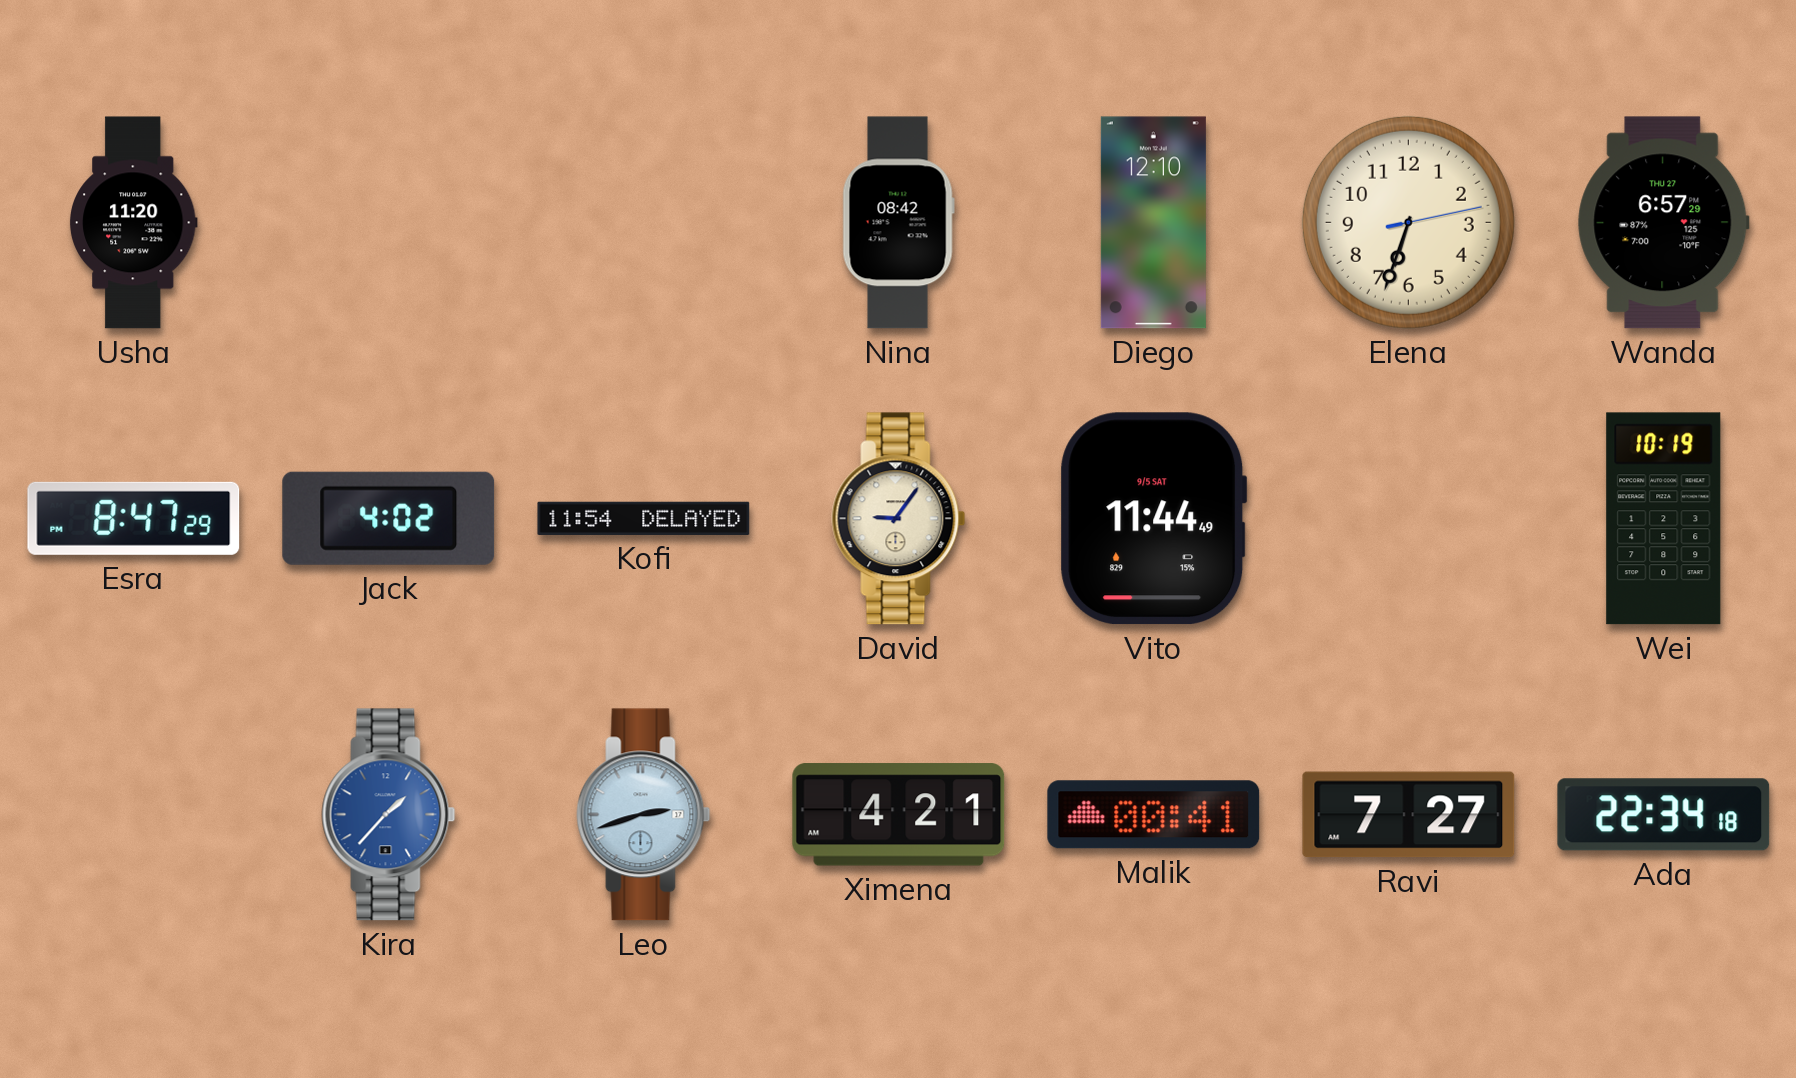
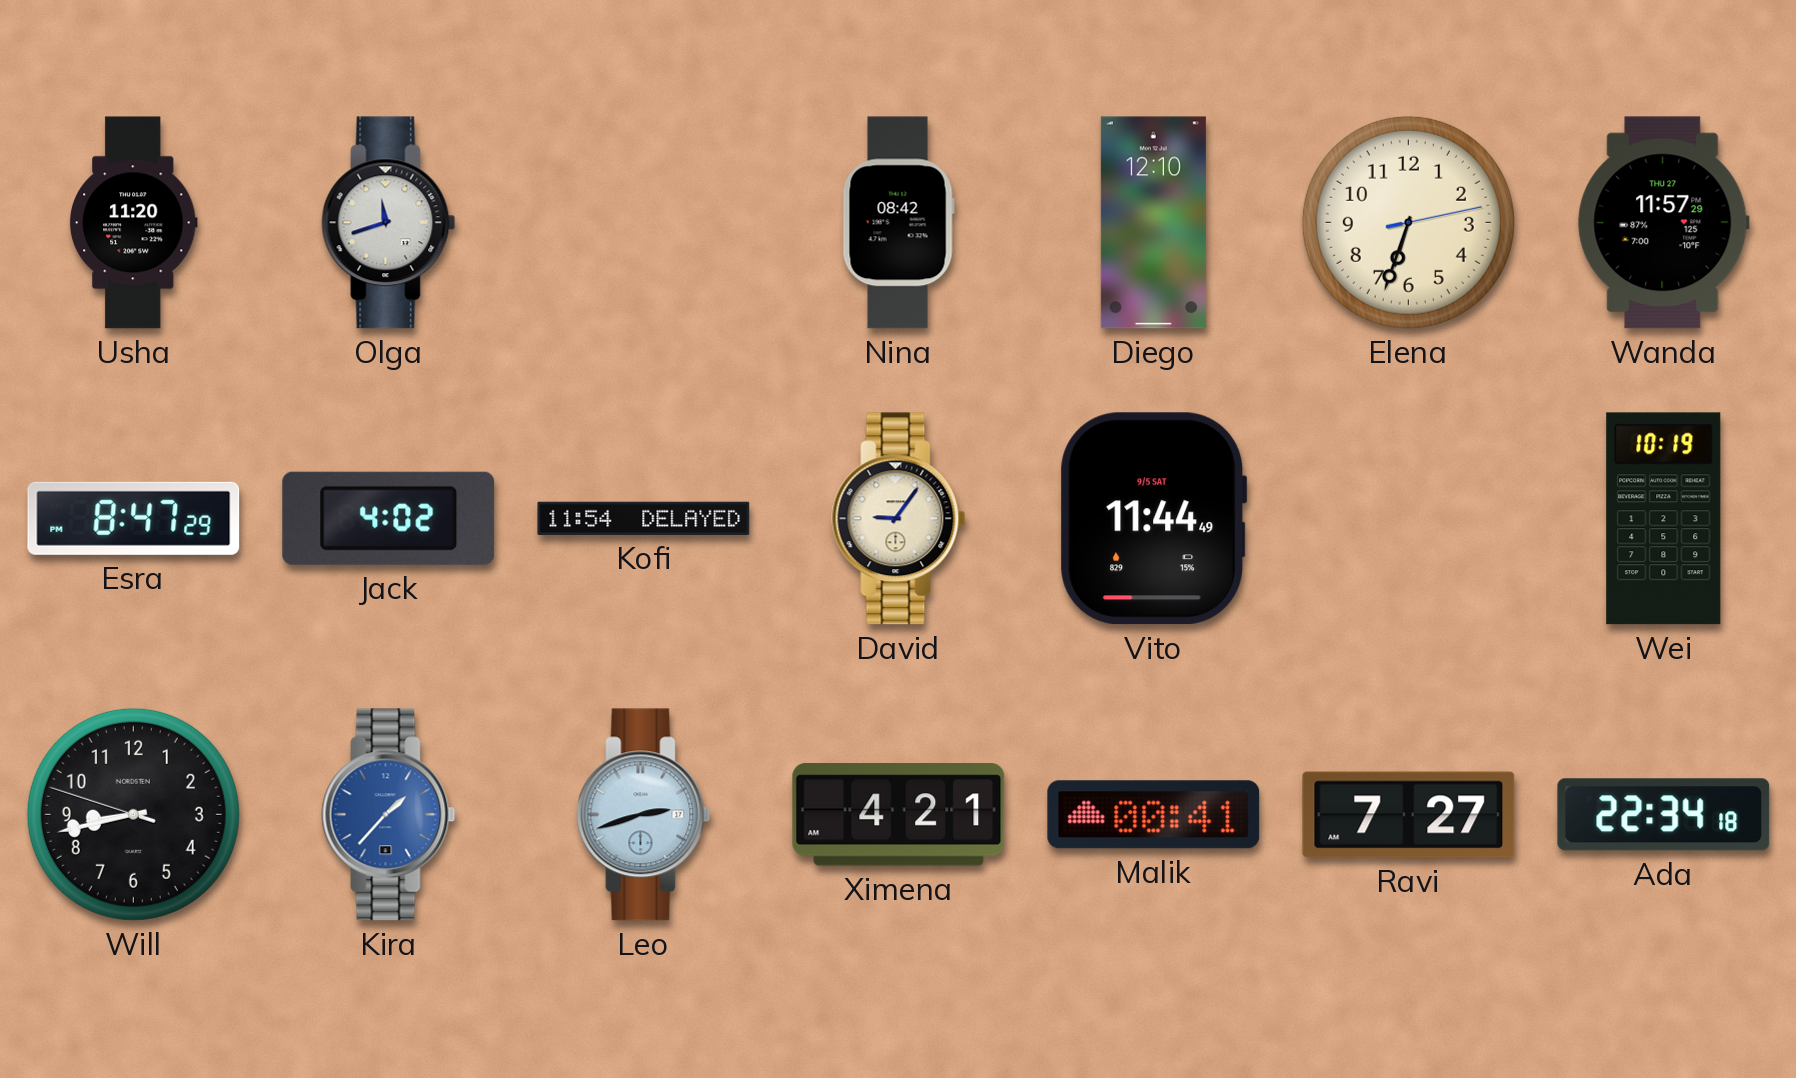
Olga: none -> 11:42 (389, 223)
Wanda: 6:57 -> 11:57 (1664, 223)
Will: none -> 8:42 (133, 814)
